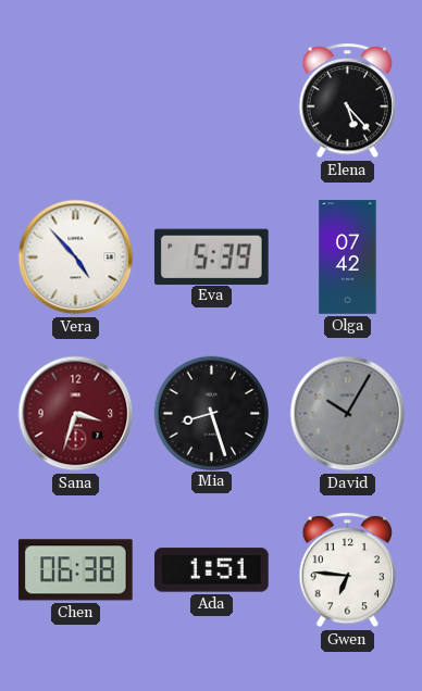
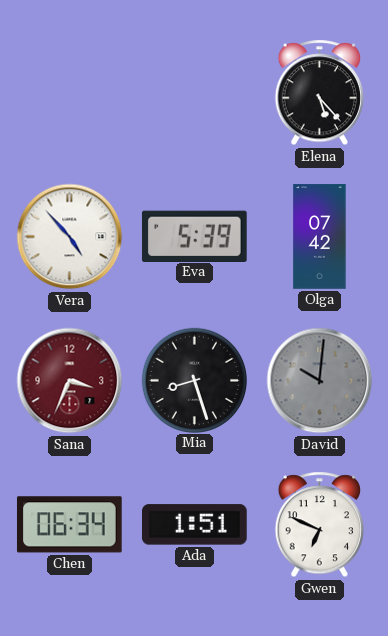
Sana: 3:33 -> 3:34 (70, 381)
David: 10:05 -> 10:01 (320, 381)
Chen: 06:38 -> 06:34 (69, 525)
Gwen: 6:46 -> 6:49 (319, 525)
